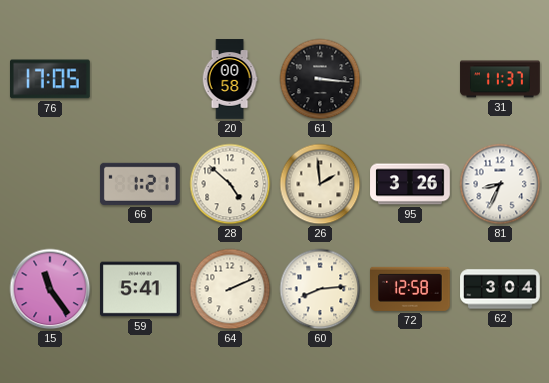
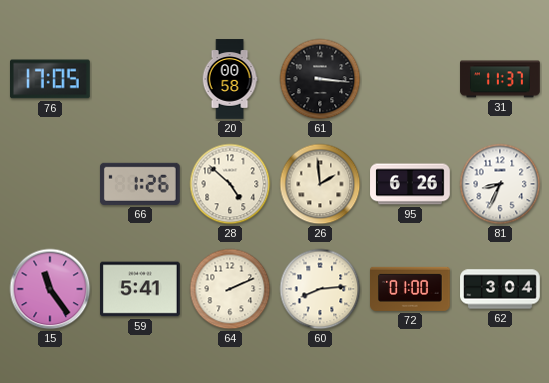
66: 1:21 -> 1:26 (140, 184)
95: 3:26 -> 6:26 (410, 184)
72: 12:58 -> 01:00 (411, 289)
